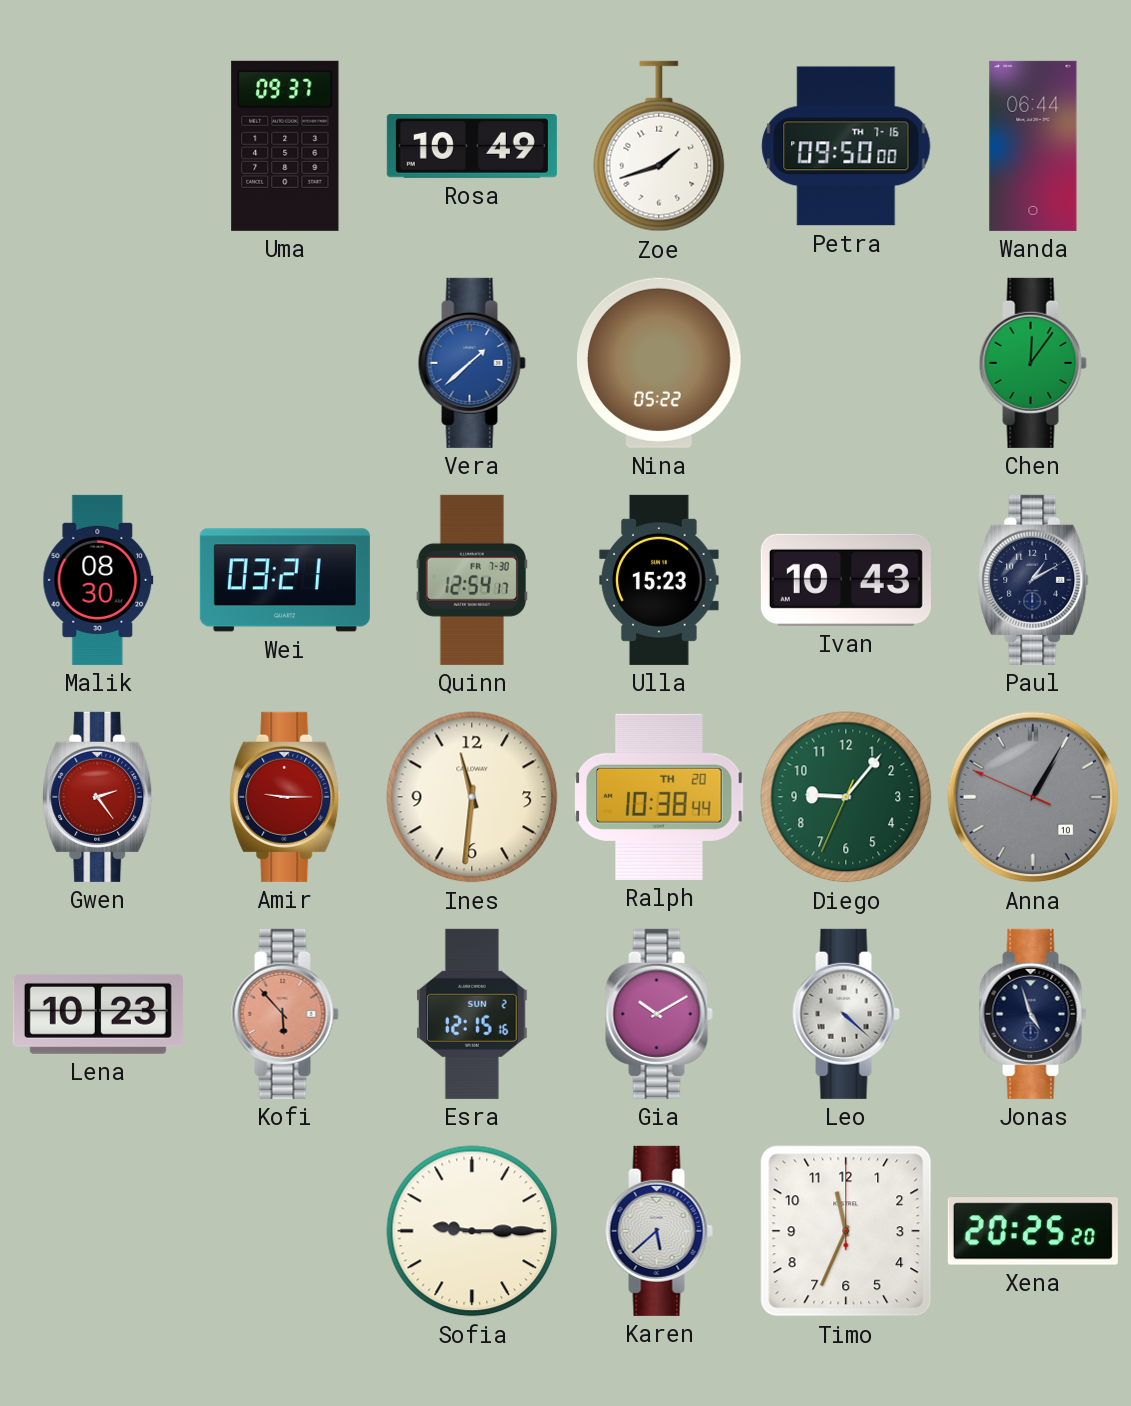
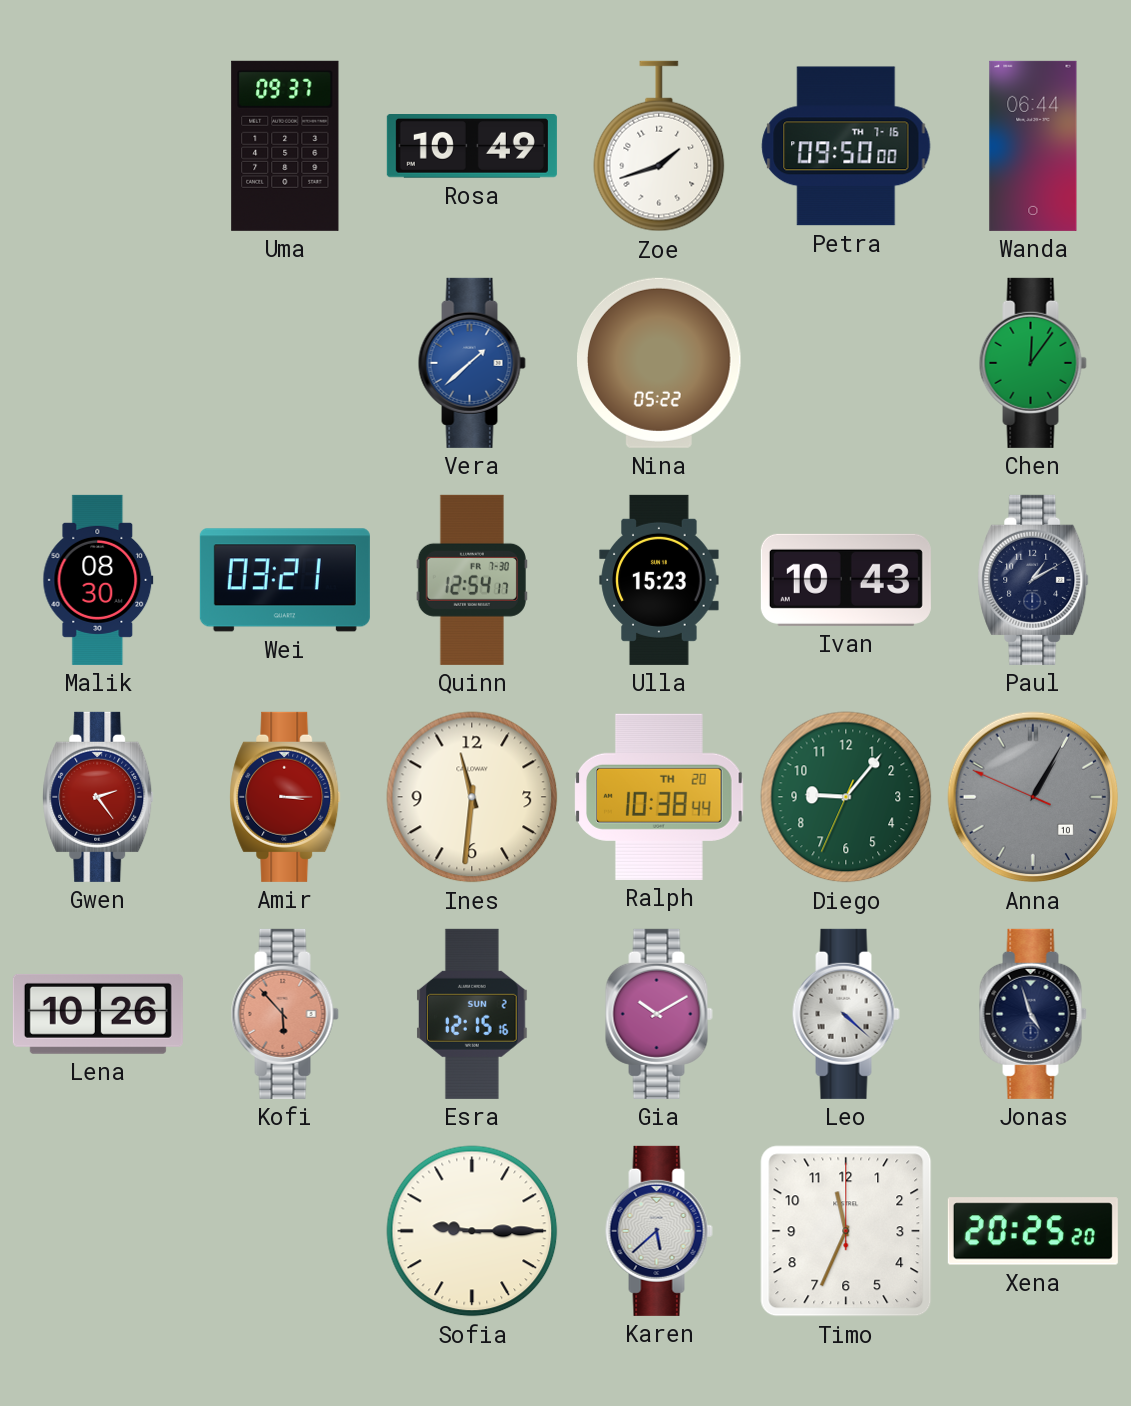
Amir: 9:15 -> 3:15 (285, 797)
Lena: 10:23 -> 10:26 (98, 1014)
